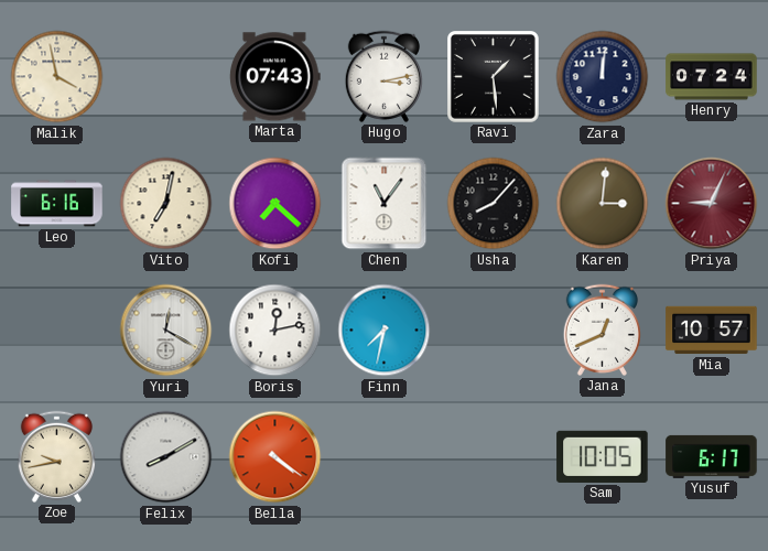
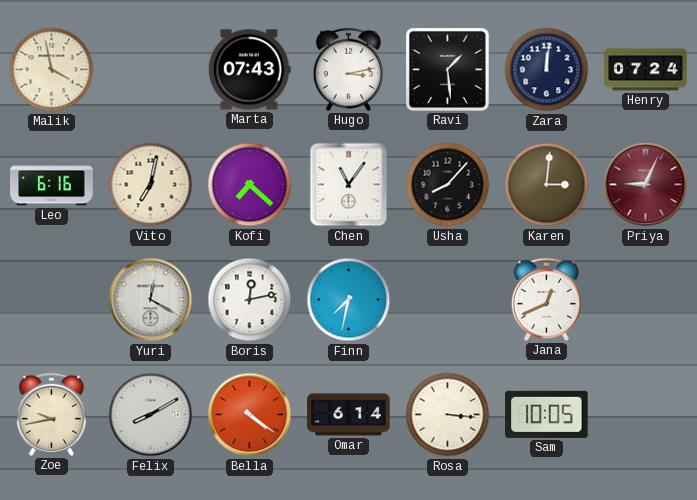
Mia: 10:57 -> none (712, 331)
Omar: none -> 6:14 (349, 415)
Rosa: none -> 3:16 (448, 415)
Yusuf: 6:17 -> none (712, 456)
